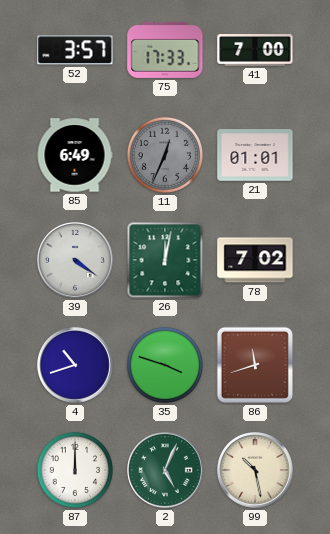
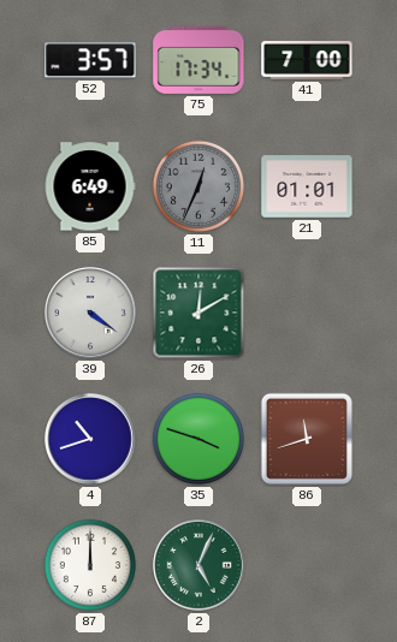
75: 17:33 -> 17:34 (198, 60)
26: 12:02 -> 12:10 (198, 313)
78: 7:02 -> none (255, 260)
99: 10:28 -> none (256, 471)
